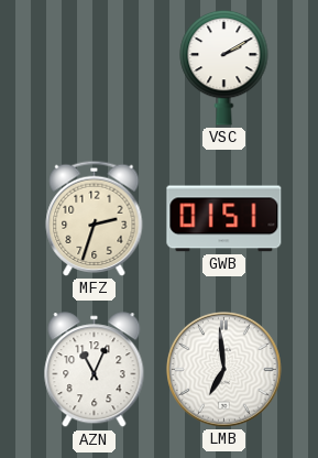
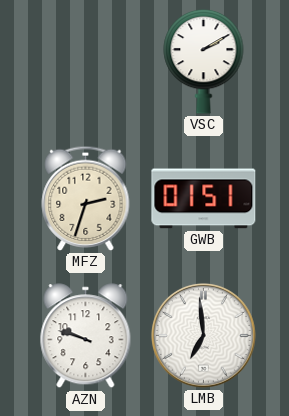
AZN: 11:04 -> 9:48 (86, 336)
